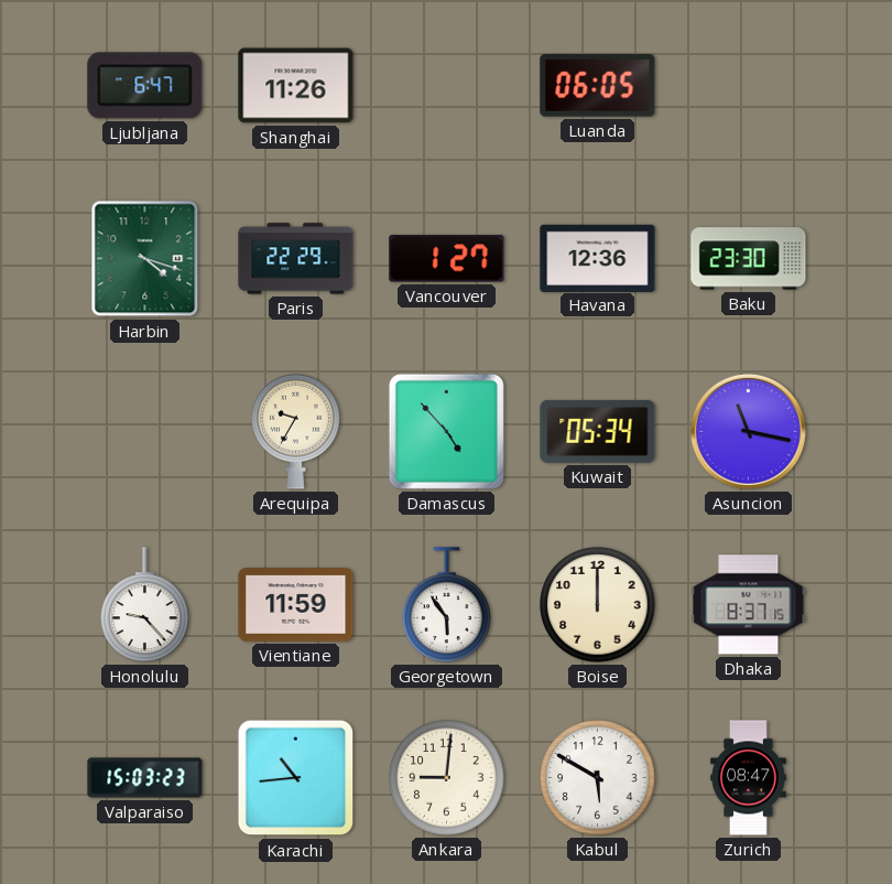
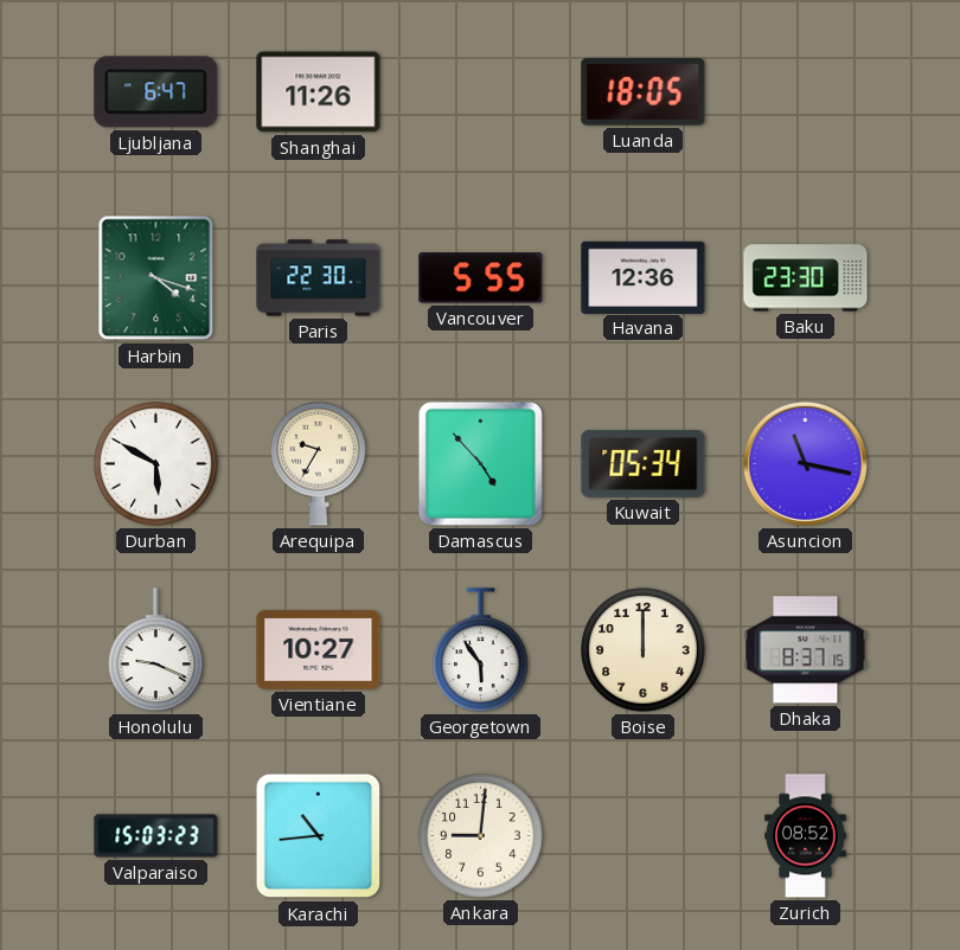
Luanda: 06:05 -> 18:05 (644, 92)
Paris: 22:29 -> 22:30 (319, 278)
Vancouver: 1:27 -> 5:55 (481, 278)
Durban: none -> 5:50 (156, 464)
Honolulu: 9:23 -> 9:19 (156, 650)
Vientiane: 11:59 -> 10:27 (319, 650)
Kabul: 5:50 -> none (598, 778)
Zurich: 08:47 -> 08:52 (806, 836)
